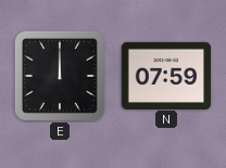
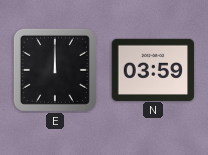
N: 07:59 -> 03:59 (153, 69)
